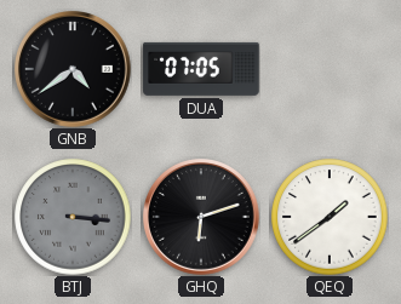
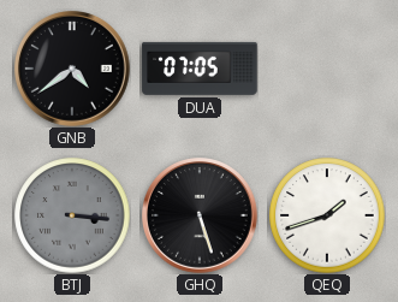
GHQ: 6:12 -> 5:27 (201, 217)
QEQ: 1:39 -> 1:42 (327, 215)
